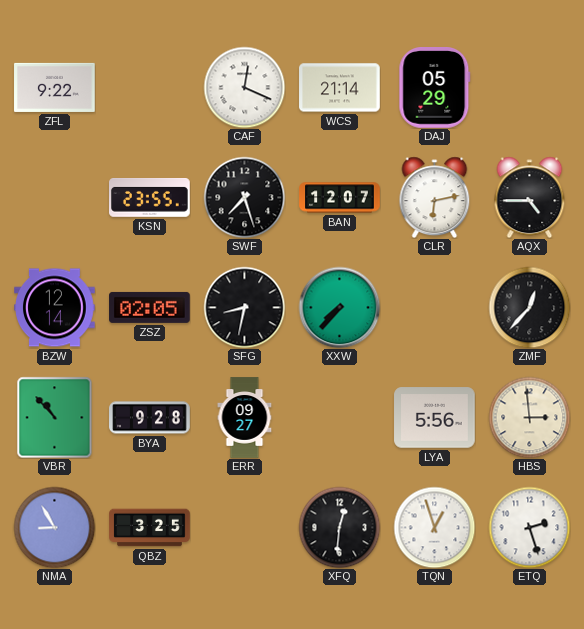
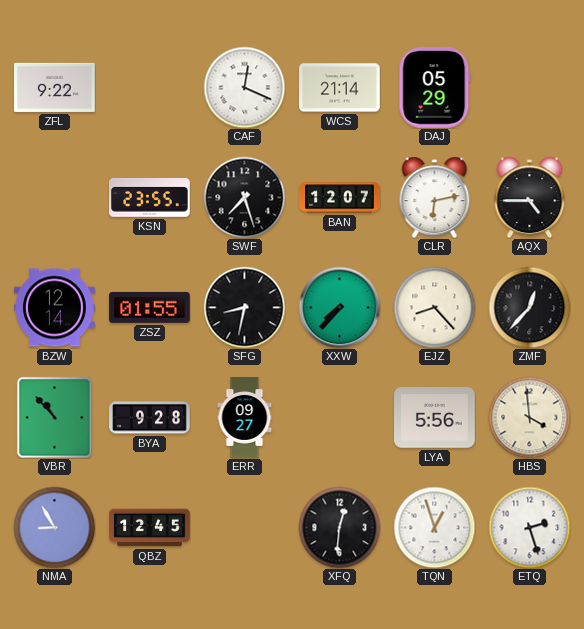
ZSZ: 02:05 -> 01:55 (150, 307)
EJZ: none -> 8:23 (434, 307)
HBS: 2:59 -> 3:59 (529, 417)
QBZ: 3:25 -> 12:45 (150, 528)
